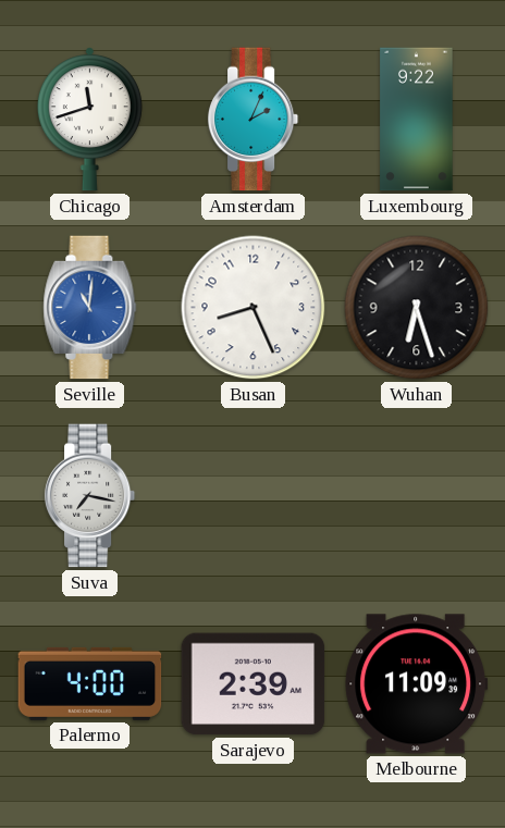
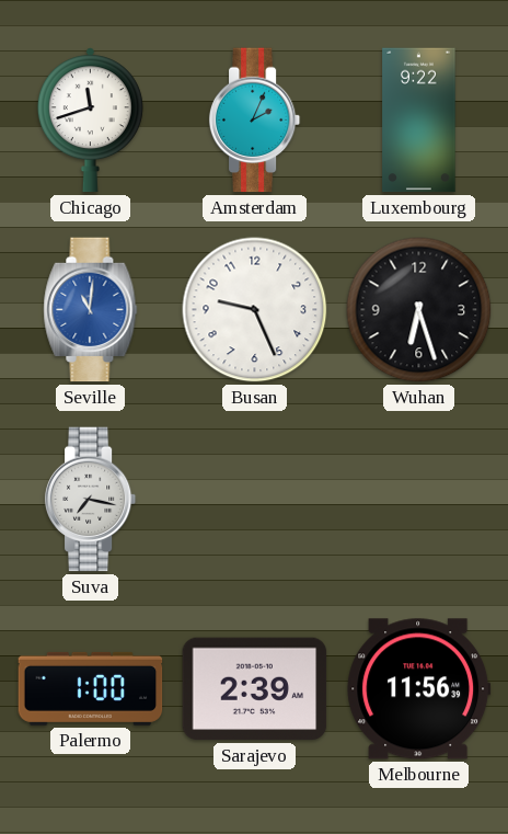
Busan: 8:26 -> 9:26 (255, 310)
Palermo: 4:00 -> 1:00 (91, 688)
Melbourne: 11:09 -> 11:56 (419, 689)
